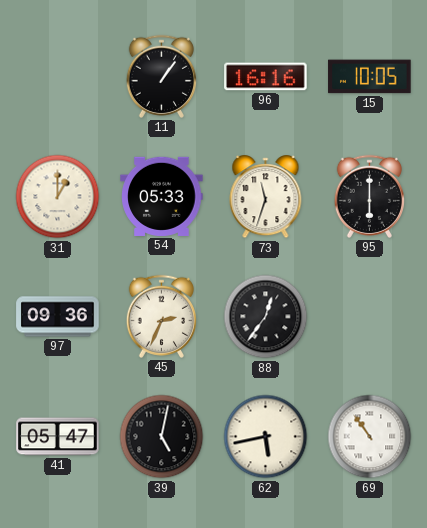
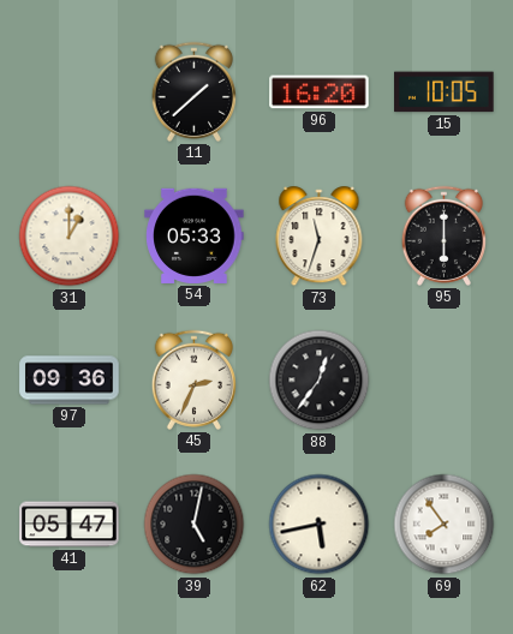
11: 1:06 -> 1:38 (193, 91)
96: 16:16 -> 16:20 (320, 92)
69: 10:54 -> 7:54 (445, 525)
